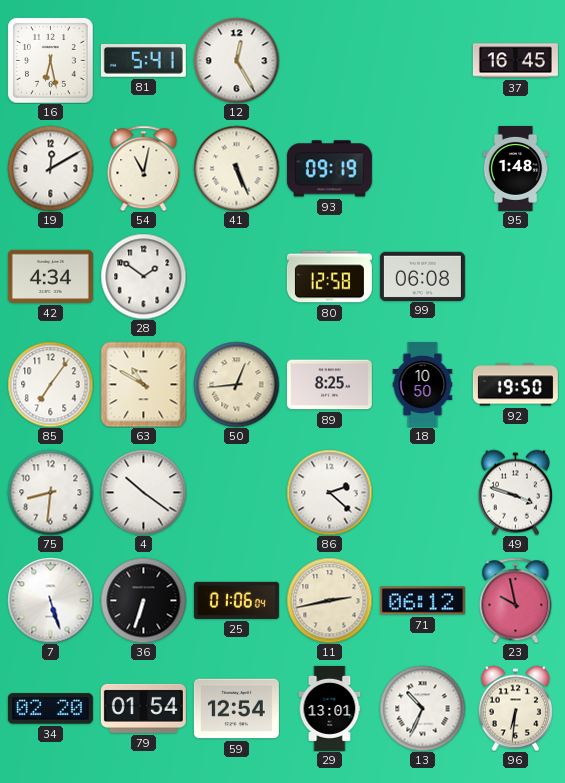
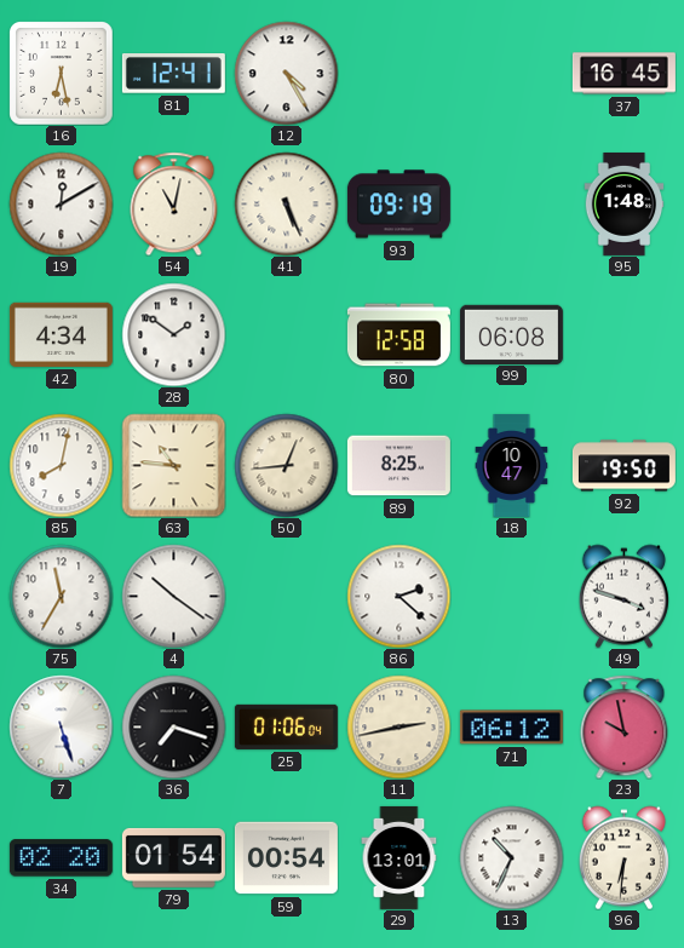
81: 5:41 -> 12:41 (173, 74)
12: 12:25 -> 4:25 (286, 73)
85: 7:06 -> 8:02 (61, 465)
63: 10:50 -> 10:46 (173, 465)
18: 10:50 -> 10:47 (512, 465)
75: 8:31 -> 11:35 (61, 596)
36: 6:33 -> 7:18 (173, 726)
59: 12:54 -> 00:54 (286, 858)
